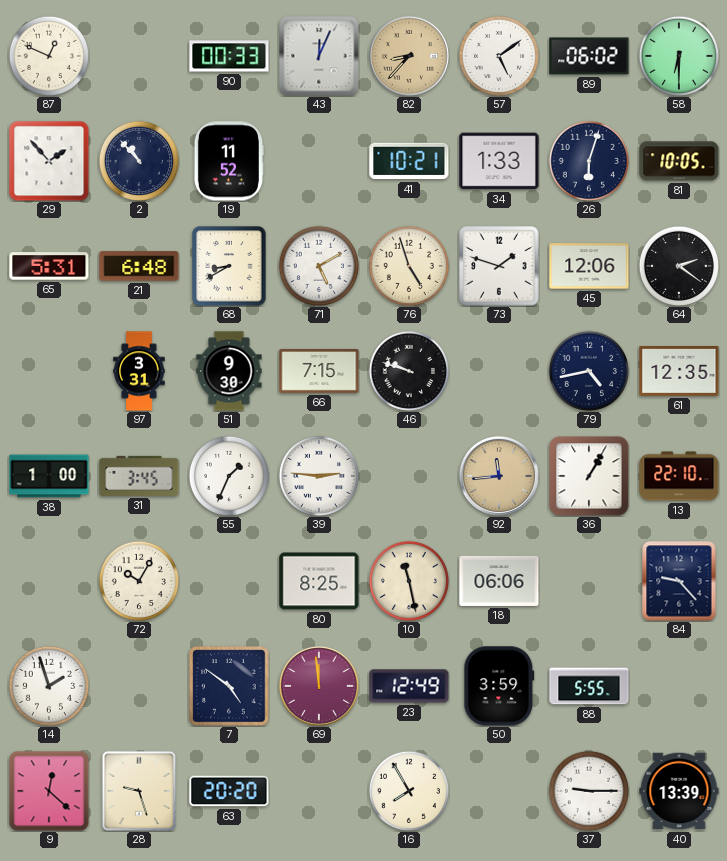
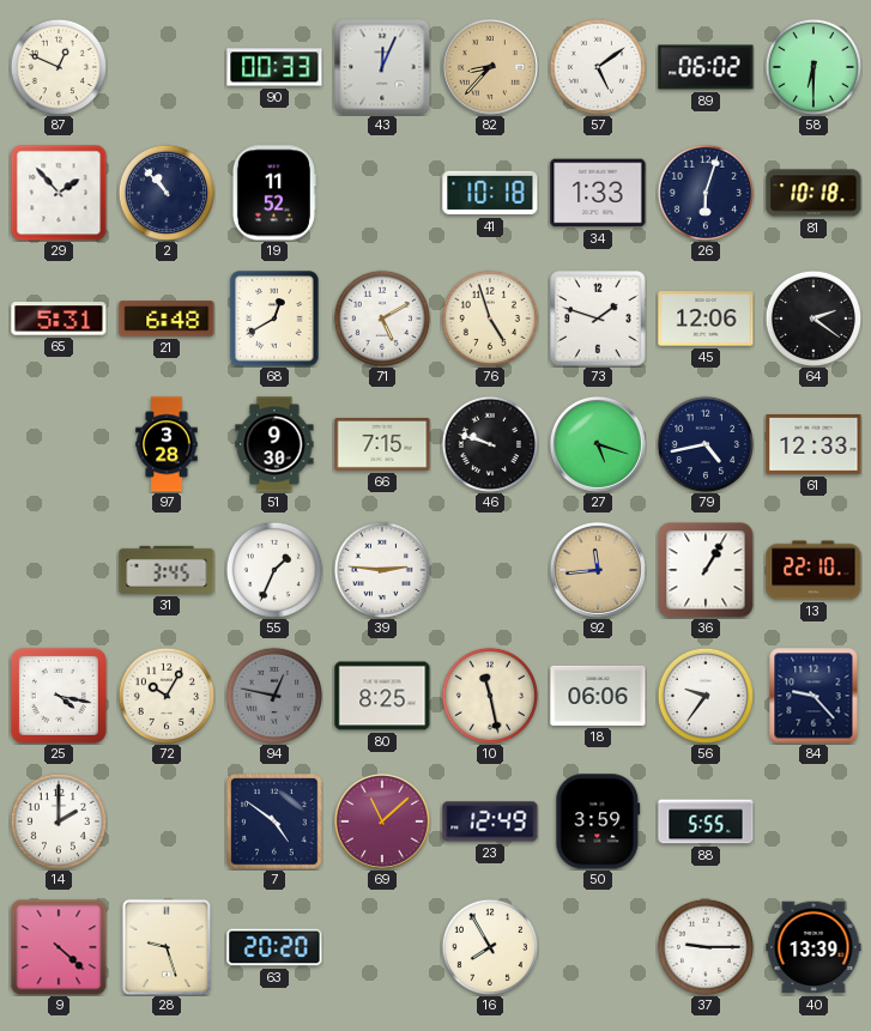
41: 10:21 -> 10:18 (490, 193)
81: 10:05 -> 10:18 (813, 193)
68: 8:40 -> 12:40 (274, 319)
97: 3:31 -> 3:28 (167, 444)
27: none -> 5:18 (598, 444)
61: 12:35 -> 12:33 (813, 445)
38: 1:00 -> none (49, 476)
25: none -> 4:17 (59, 696)
94: none -> 12:47 (273, 695)
56: none -> 9:36 (704, 695)
14: 1:57 -> 2:00 (58, 820)
69: 11:59 -> 11:08 (382, 821)
9: 12:22 -> 4:22 (59, 947)
